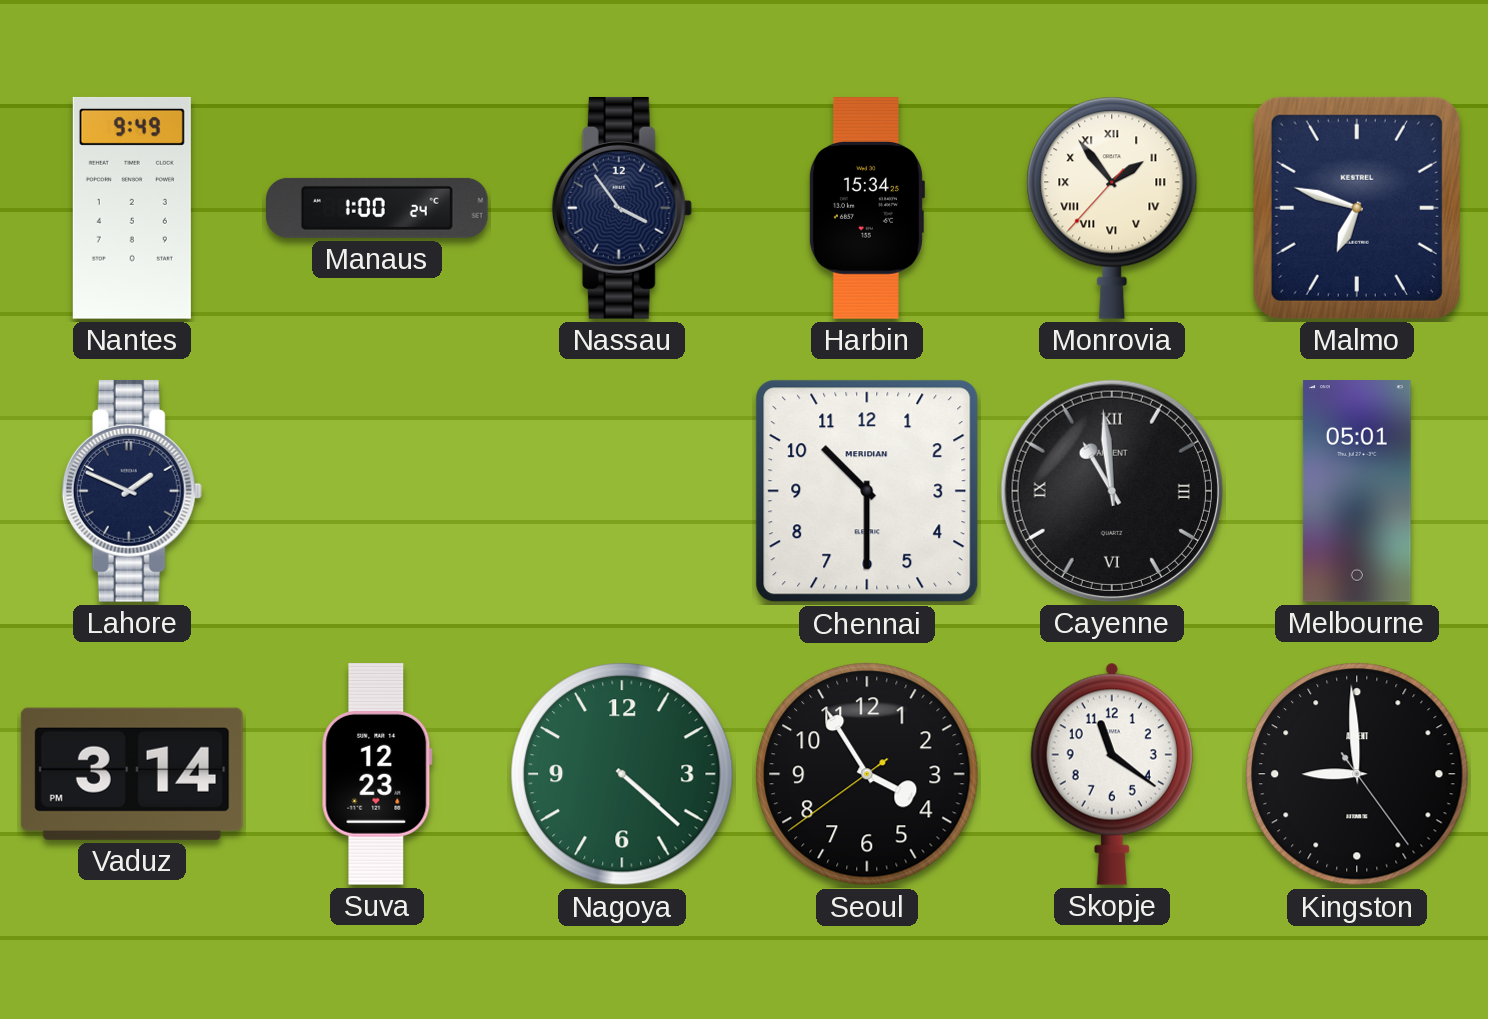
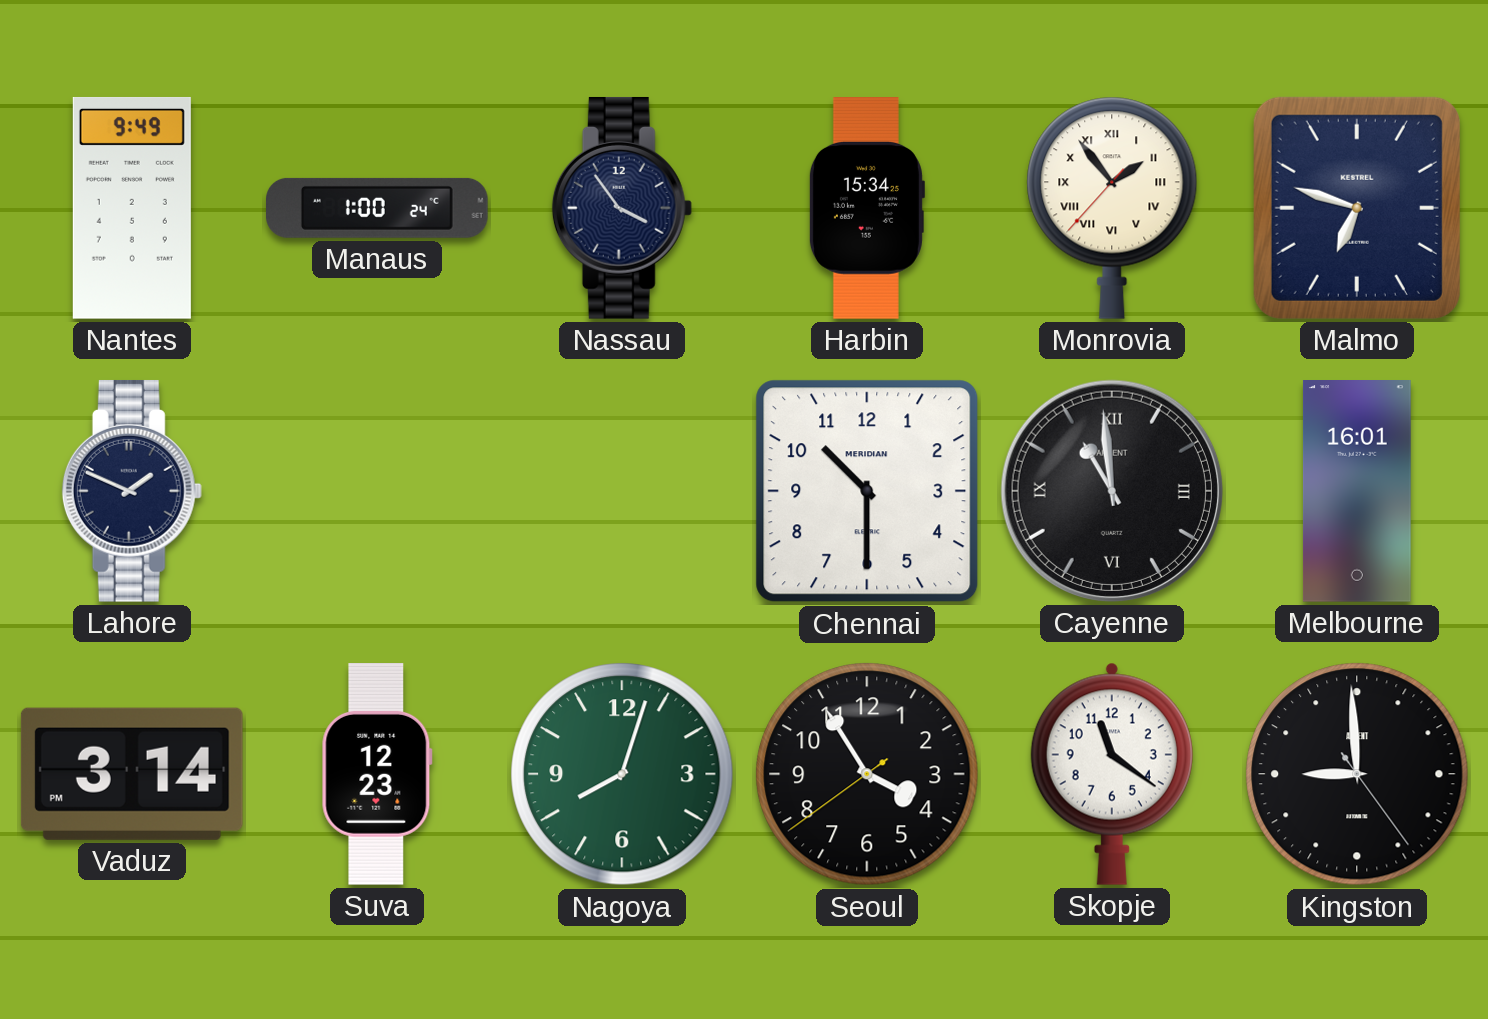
Melbourne: 05:01 -> 16:01 (1357, 492)
Nagoya: 4:22 -> 8:03 (622, 774)
